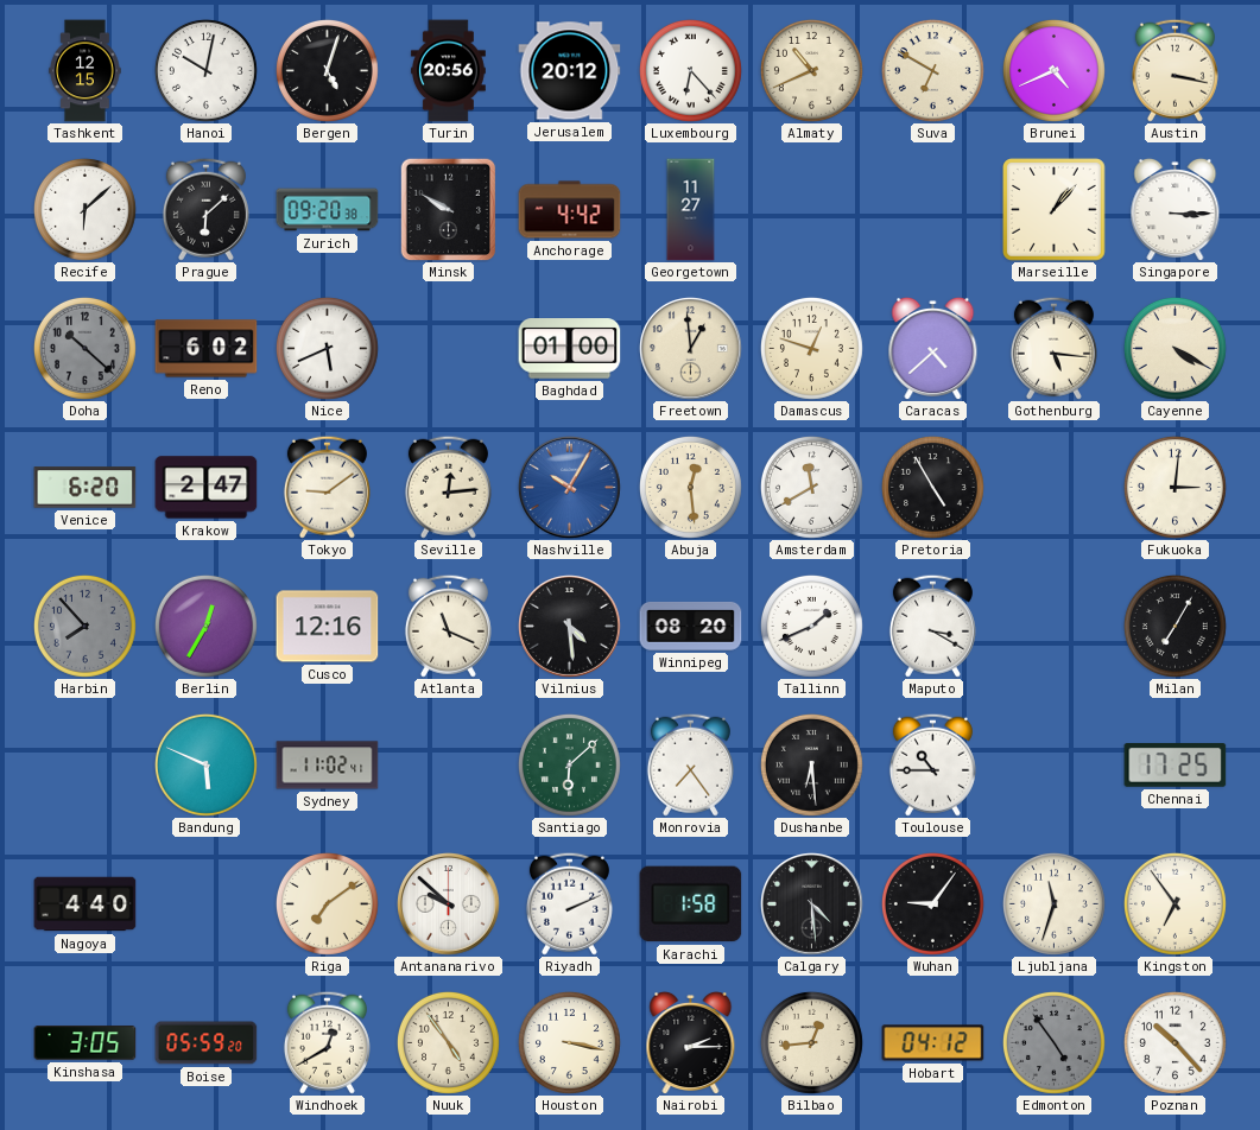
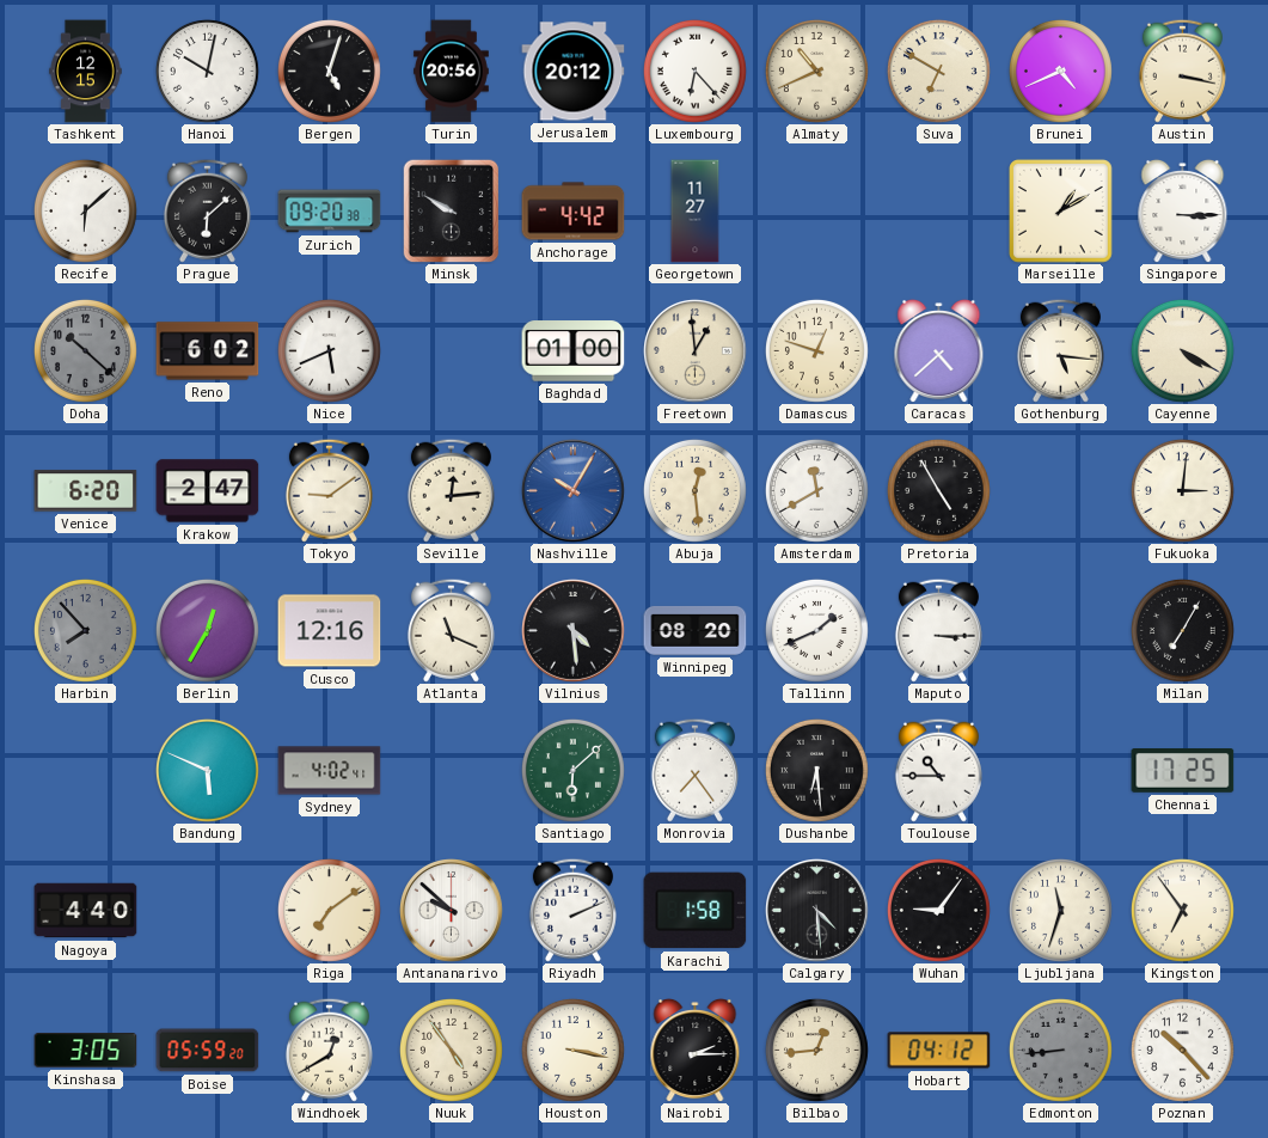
Marseille: 1:07 -> 1:10 (1061, 212)
Maputo: 3:20 -> 3:15 (938, 630)
Sydney: 11:02 -> 4:02 (330, 771)
Edmonton: 4:54 -> 8:44 (1060, 1050)
